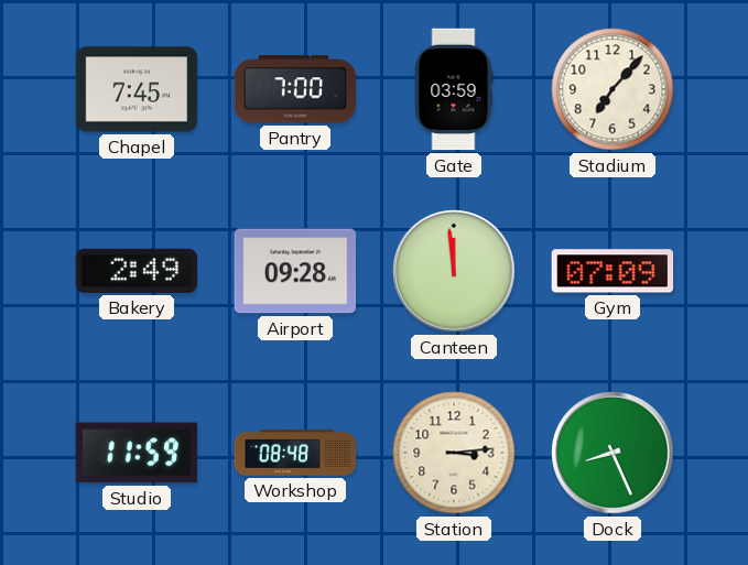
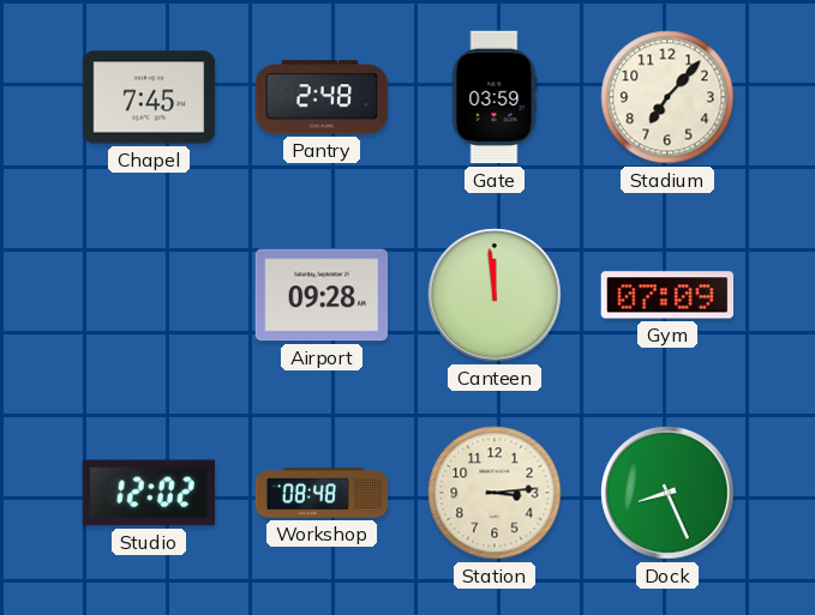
Pantry: 7:00 -> 2:48 (322, 97)
Bakery: 2:49 -> none (135, 271)
Studio: 11:59 -> 12:02 (148, 493)
